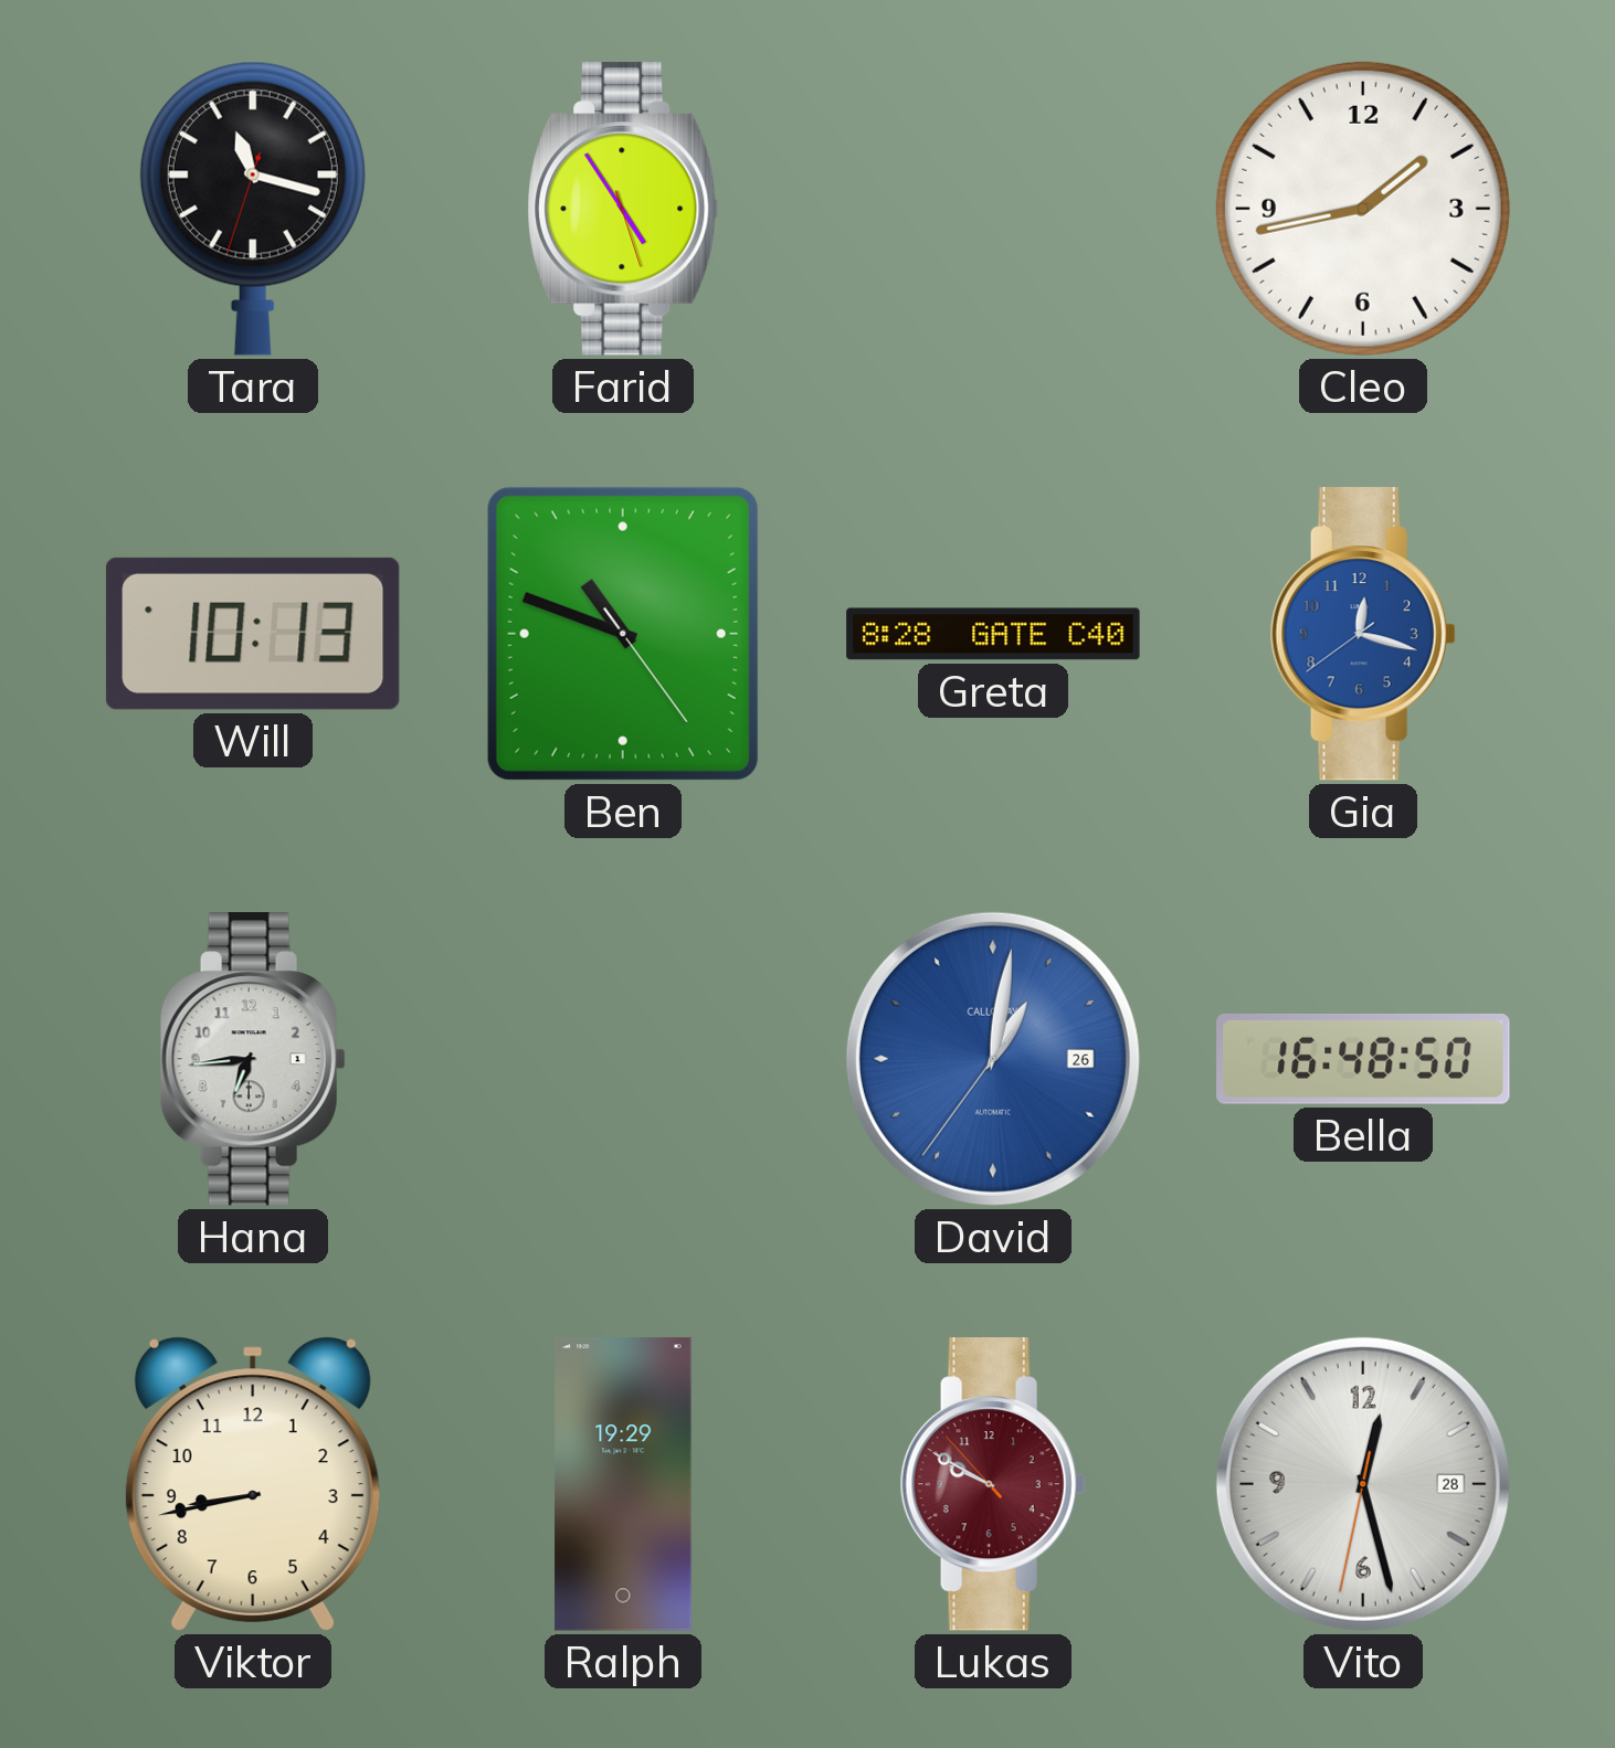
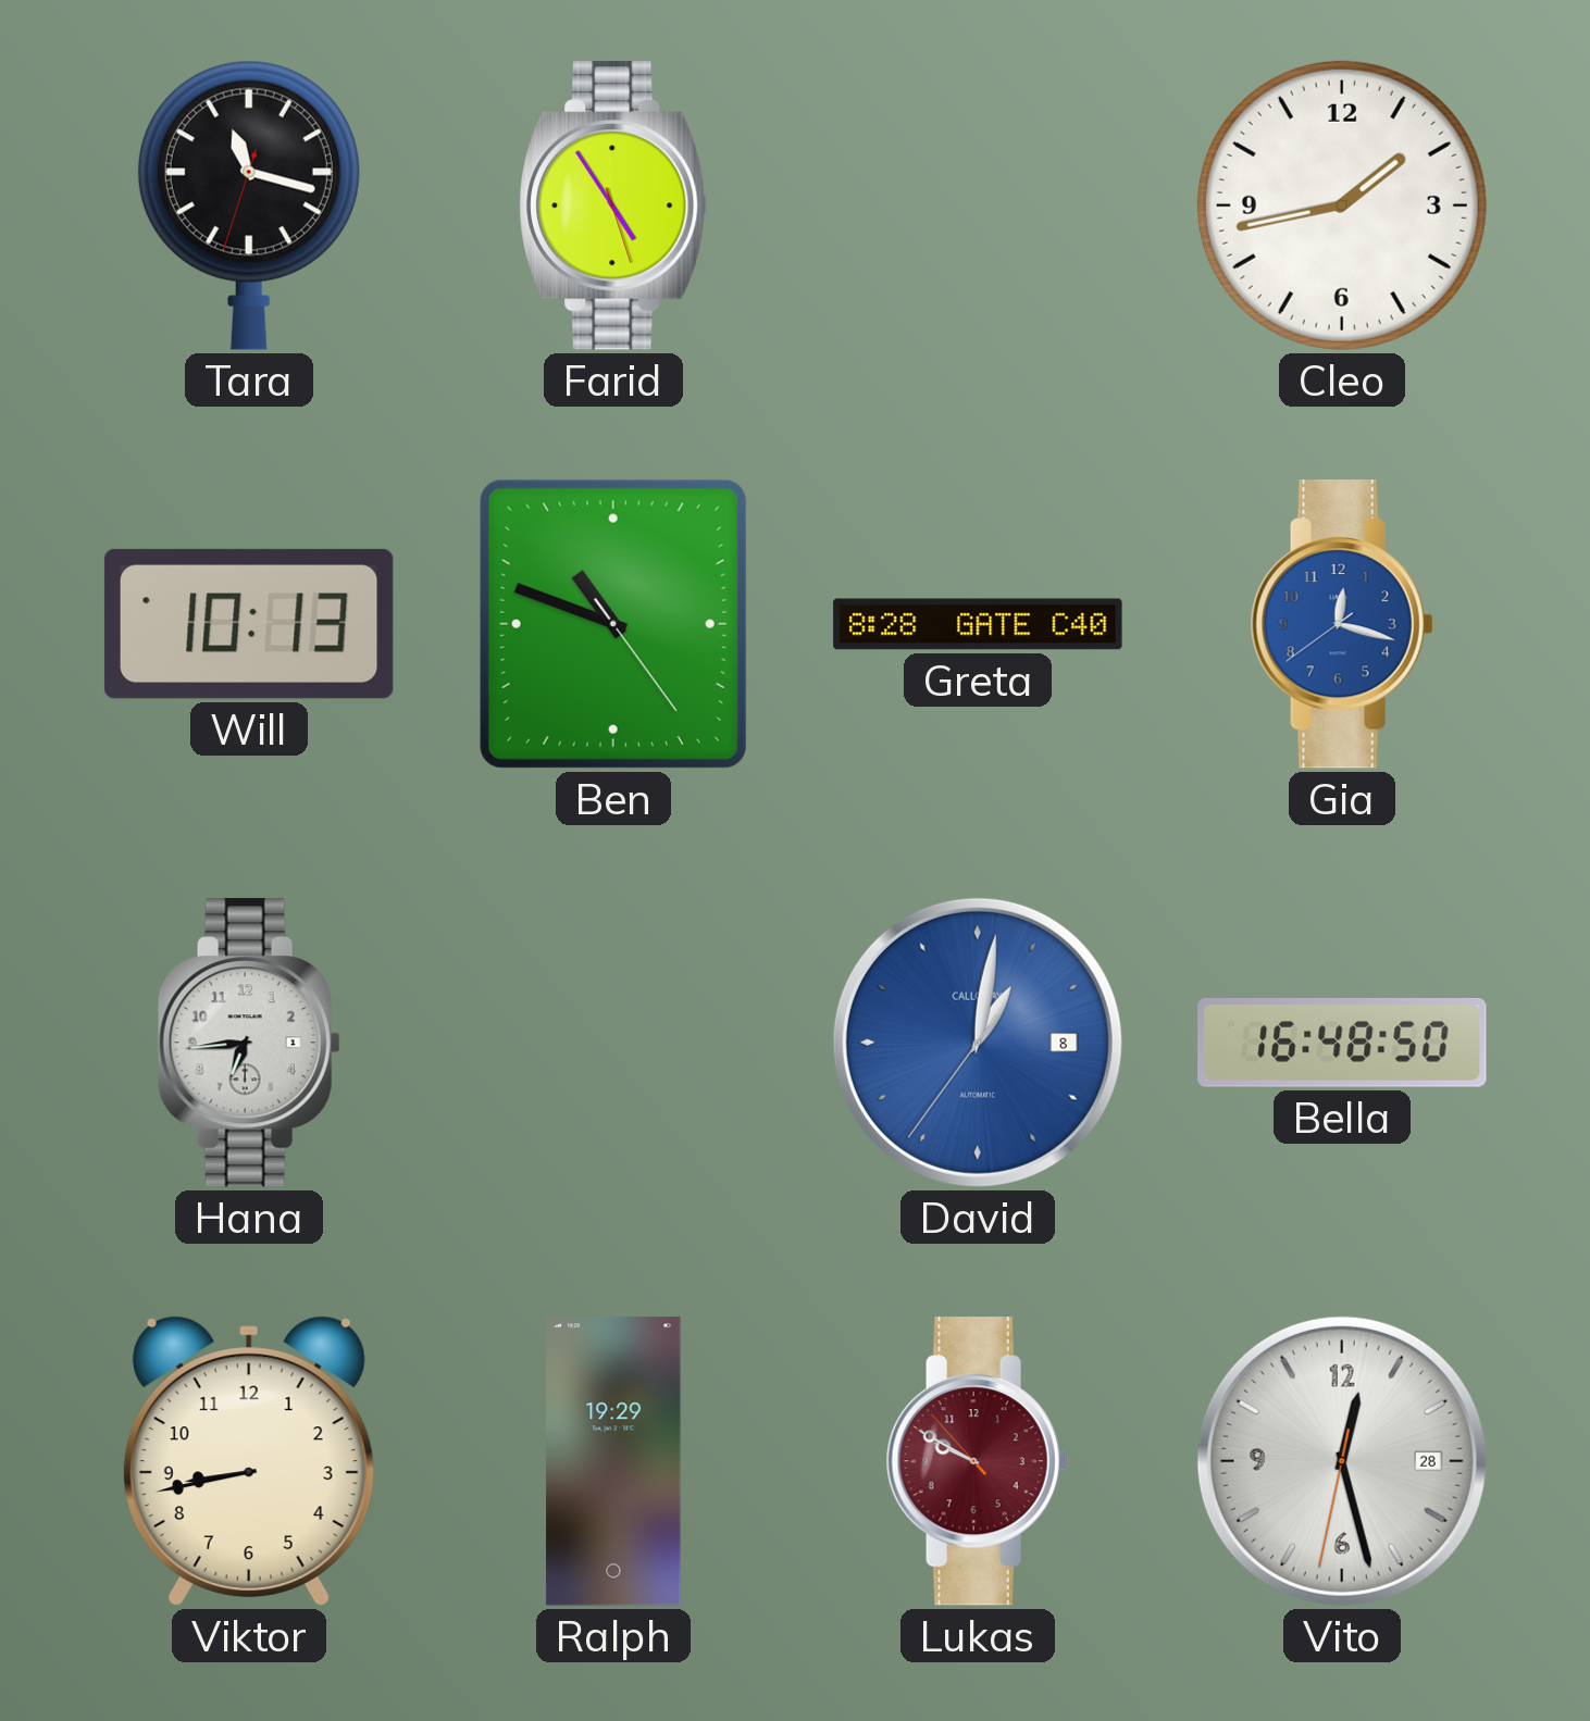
David date: 26 -> 8 (978, 1043)
